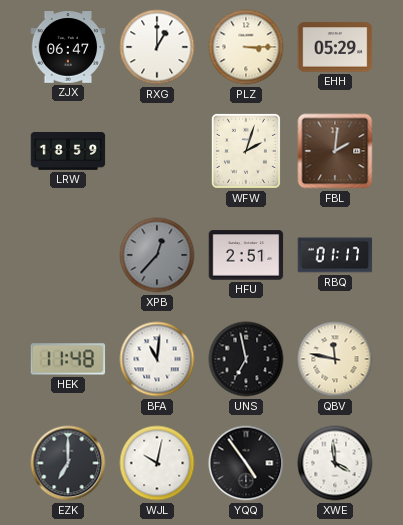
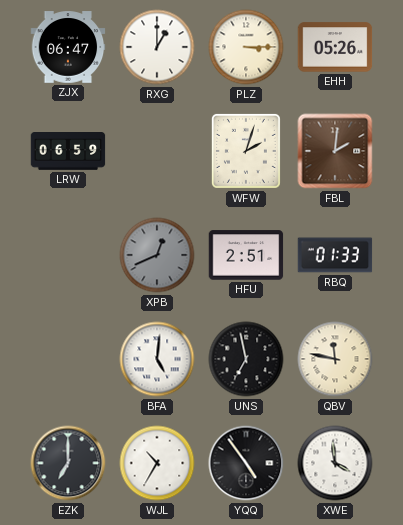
EHH: 05:29 -> 05:26 (335, 47)
LRW: 18:59 -> 06:59 (68, 152)
XPB: 12:37 -> 12:41 (157, 255)
RBQ: 01:17 -> 01:33 (335, 255)
HEK: 11:48 -> none (68, 359)
BFA: 11:01 -> 5:01 (157, 359)
WJL: 10:02 -> 10:35 (157, 463)
